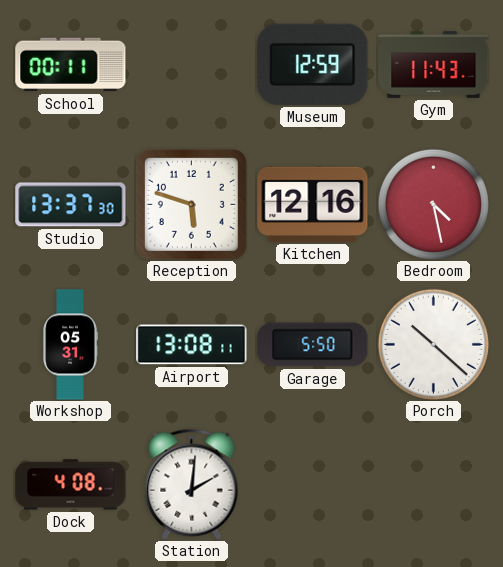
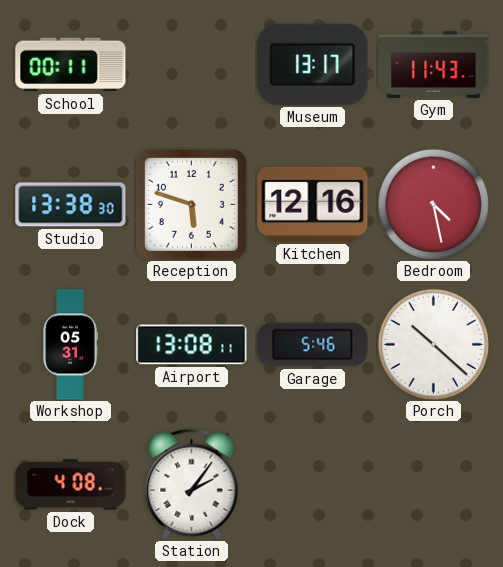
Museum: 12:59 -> 13:17 (313, 64)
Studio: 13:37 -> 13:38 (71, 205)
Garage: 5:50 -> 5:46 (313, 345)
Station: 2:01 -> 2:06 (192, 484)
